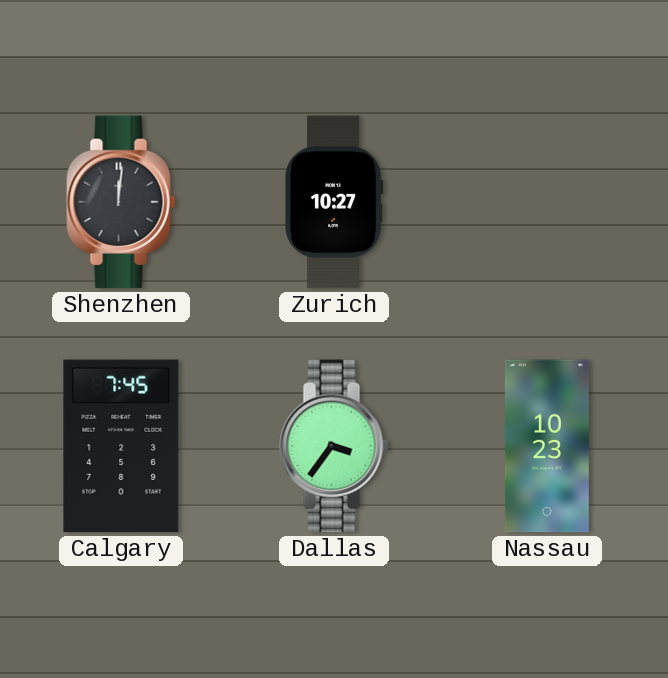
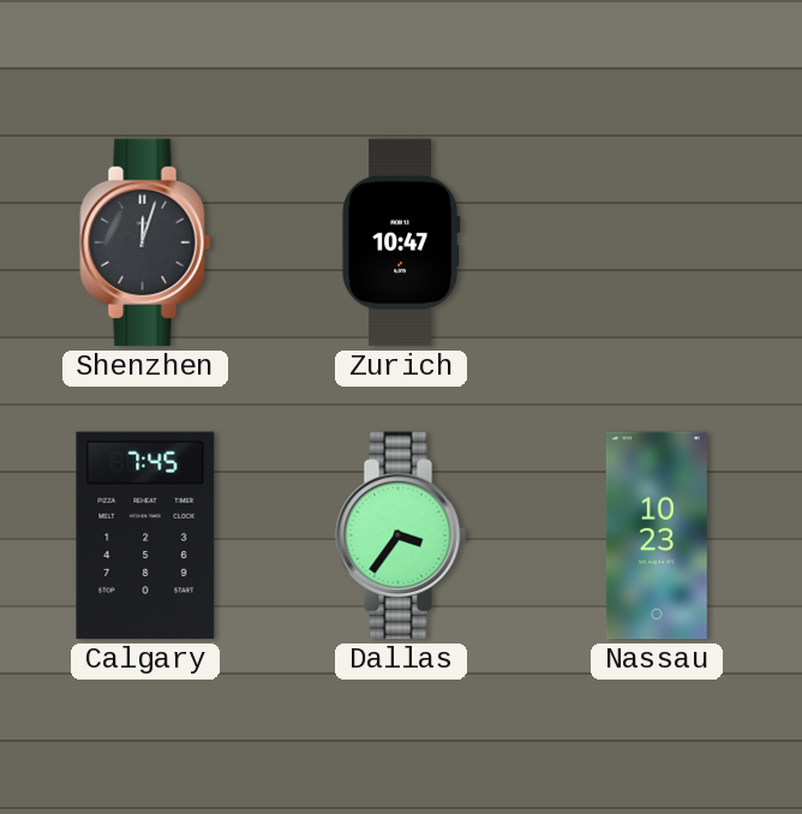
Shenzhen: 12:01 -> 12:03 (145, 243)
Zurich: 10:27 -> 10:47 (401, 243)
